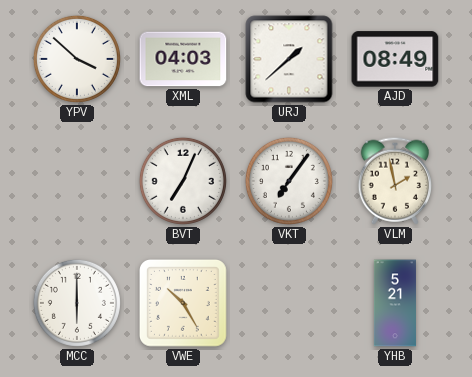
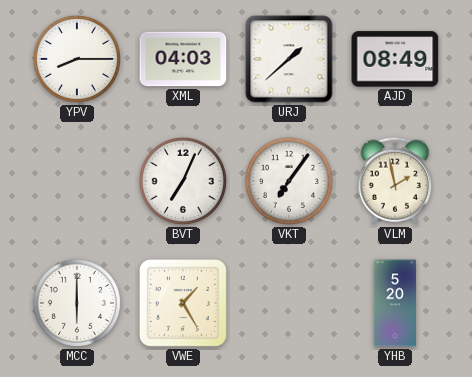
YPV: 3:52 -> 8:15 (77, 59)
VWE: 10:25 -> 1:25 (184, 304)
YHB: 5:21 -> 5:20 (395, 303)
